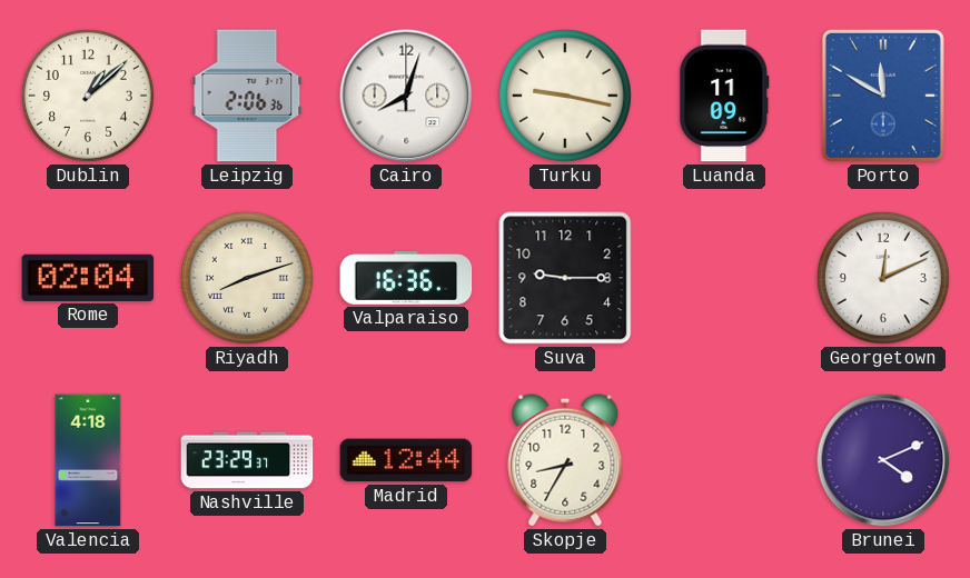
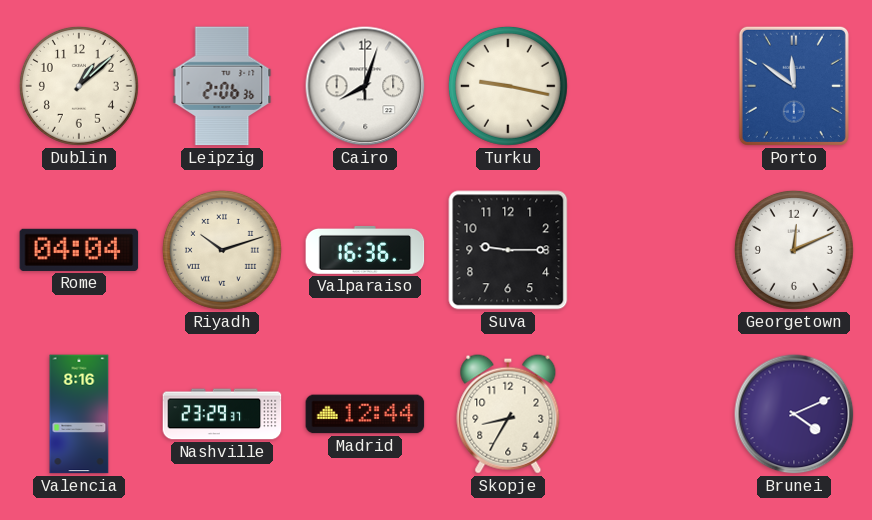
Luanda: 11:09 -> none (724, 96)
Porto: 11:50 -> 11:51 (794, 86)
Rome: 02:04 -> 04:04 (79, 250)
Riyadh: 8:12 -> 10:12 (222, 250)
Valencia: 4:18 -> 8:16 (79, 414)
